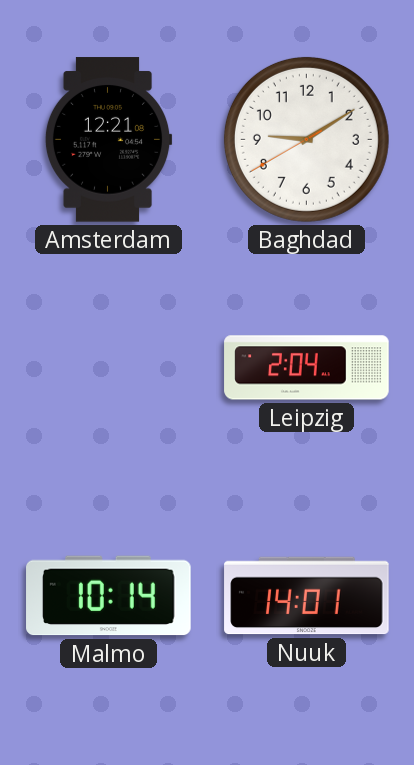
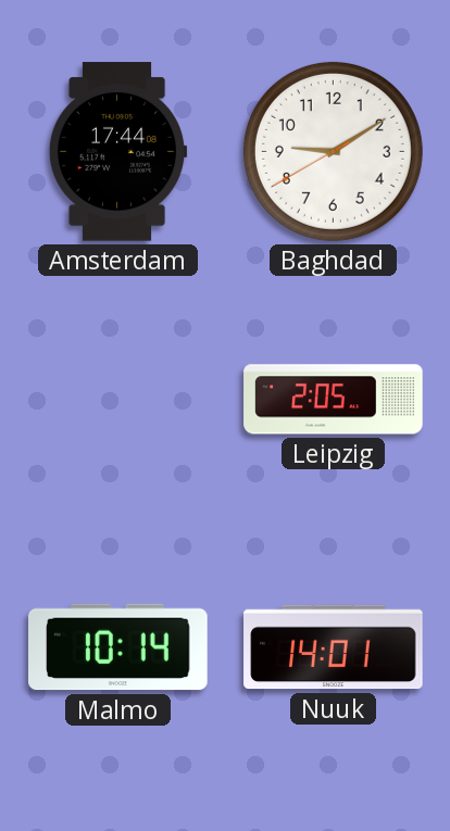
Amsterdam: 12:21 -> 17:44 (117, 152)
Leipzig: 2:04 -> 2:05 (334, 400)
